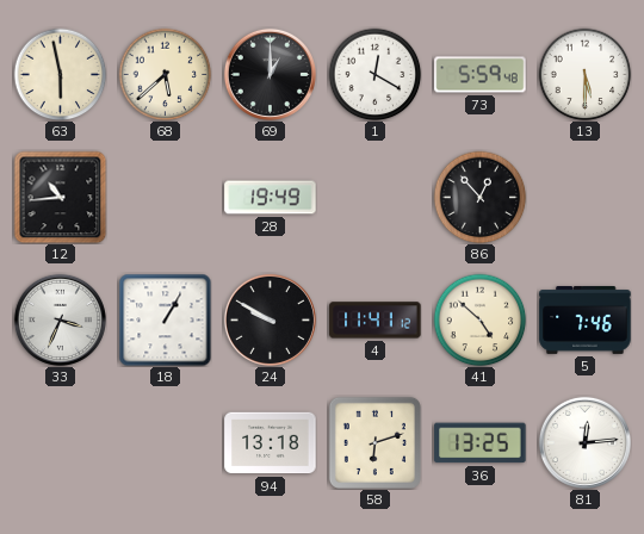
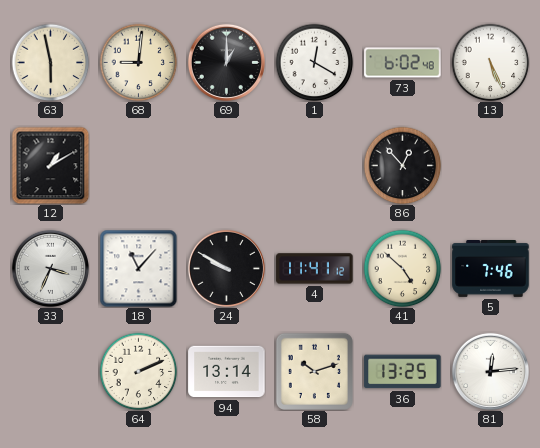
68: 5:38 -> 9:01 (138, 62)
73: 5:59 -> 6:02 (403, 63)
13: 5:30 -> 5:26 (490, 62)
12: 10:44 -> 1:10 (50, 165)
28: 19:49 -> none (271, 198)
18: 1:05 -> 11:07 (138, 268)
64: none -> 2:11 (138, 371)
94: 13:18 -> 13:14 (227, 372)
58: 6:12 -> 10:12 (314, 371)
